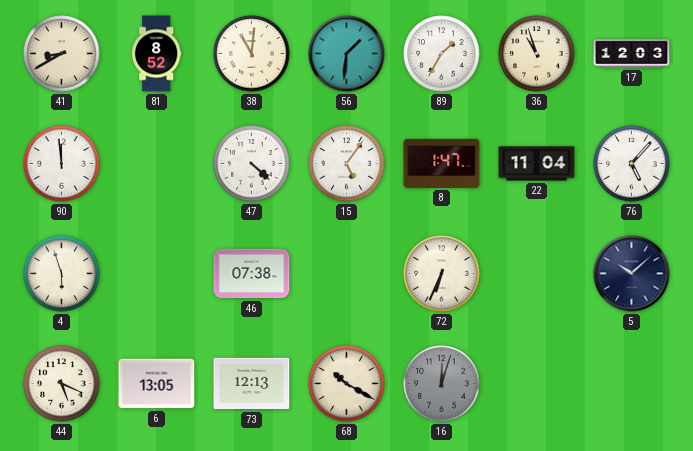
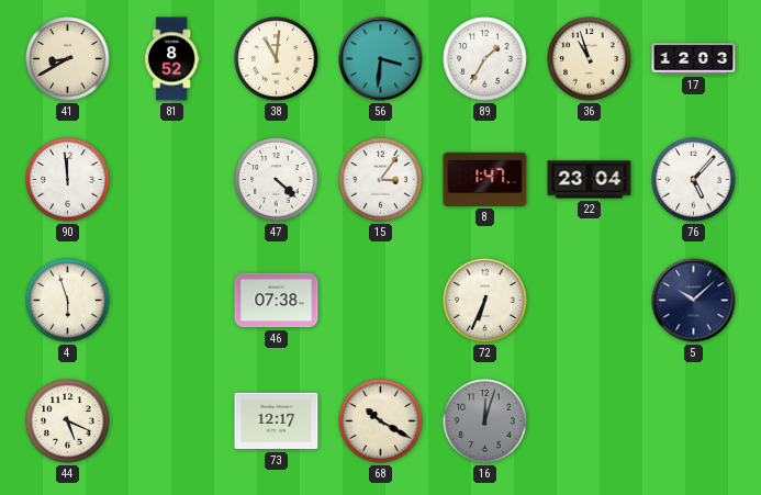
56: 1:31 -> 3:31 (381, 59)
15: 5:06 -> 3:06 (381, 180)
22: 11:04 -> 23:04 (590, 180)
6: 13:05 -> none (157, 384)
73: 12:13 -> 12:17 (277, 421)
